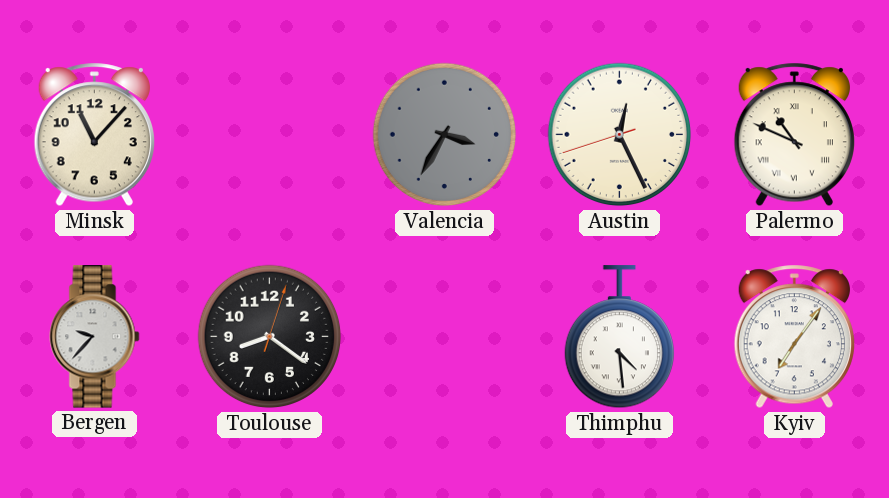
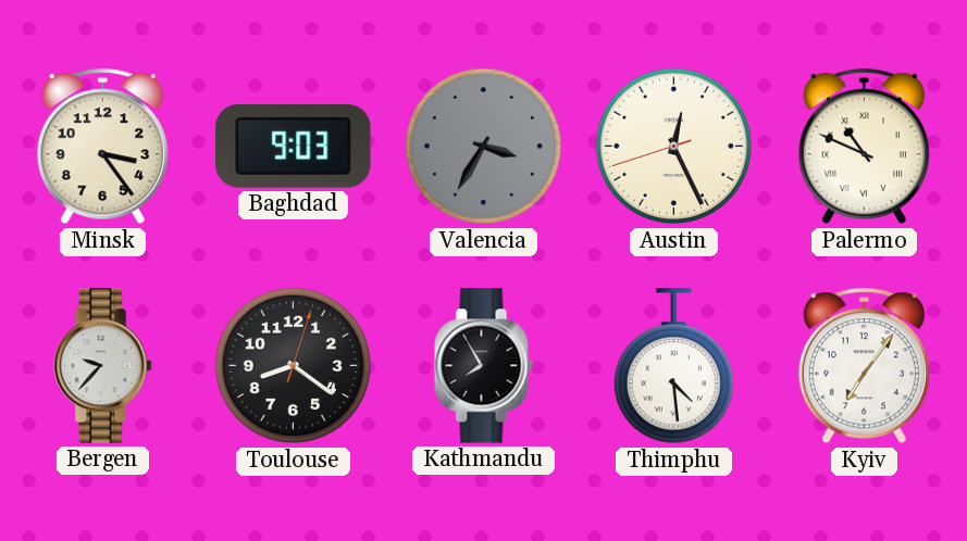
Minsk: 11:07 -> 3:24 (102, 147)
Baghdad: none -> 9:03 (294, 146)
Kathmandu: none -> 7:55 (484, 366)
